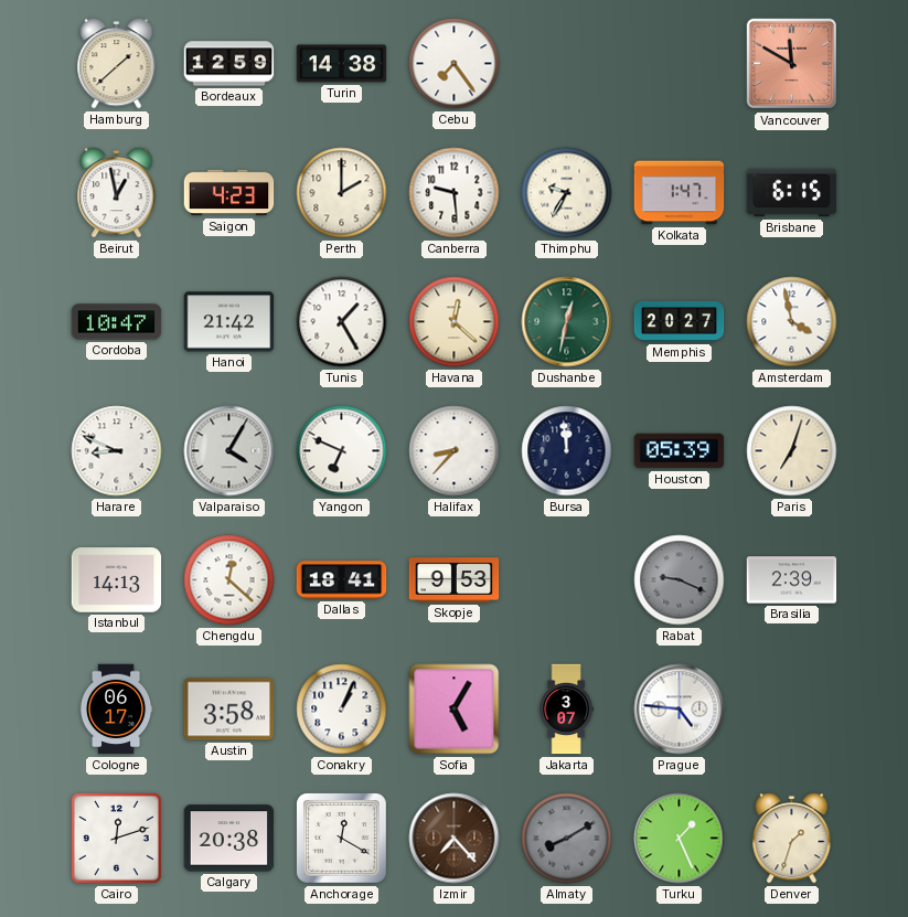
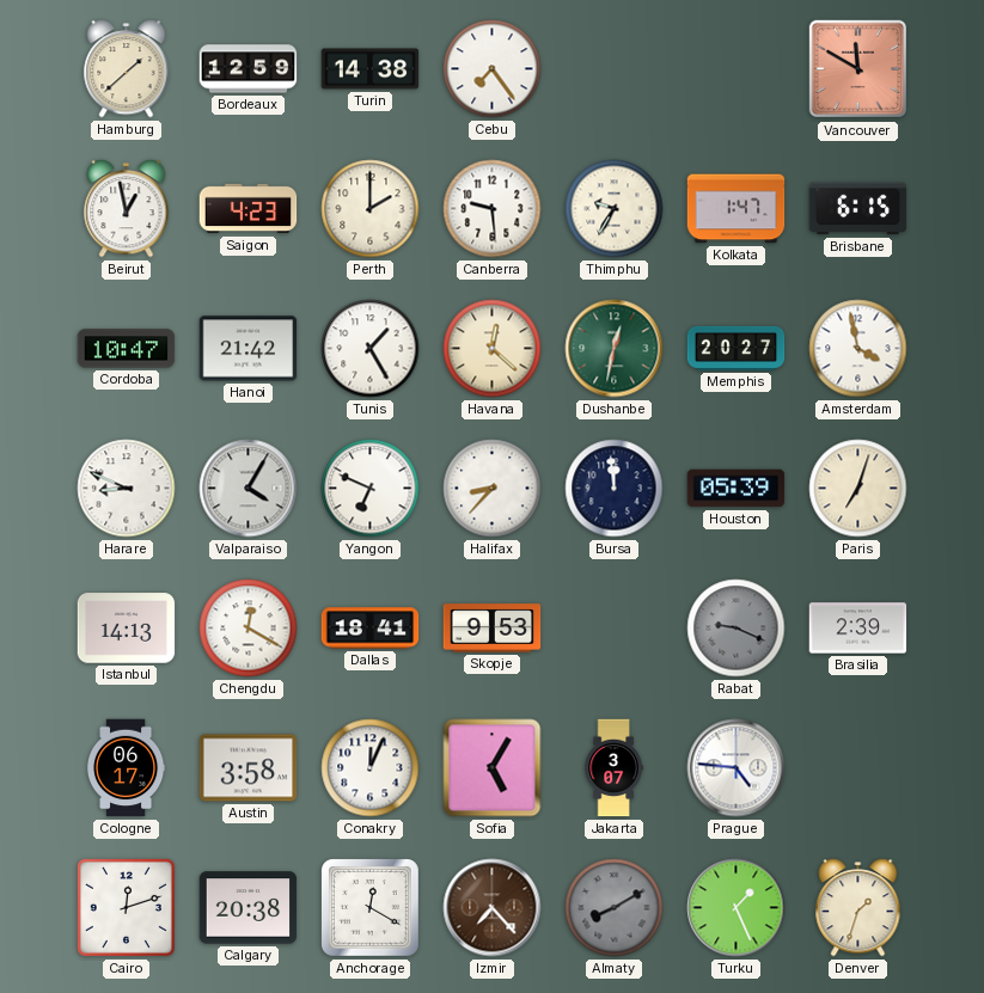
Chengdu: 12:22 -> 12:20 (249, 629)
Conakry: 1:04 -> 12:04 (371, 768)
